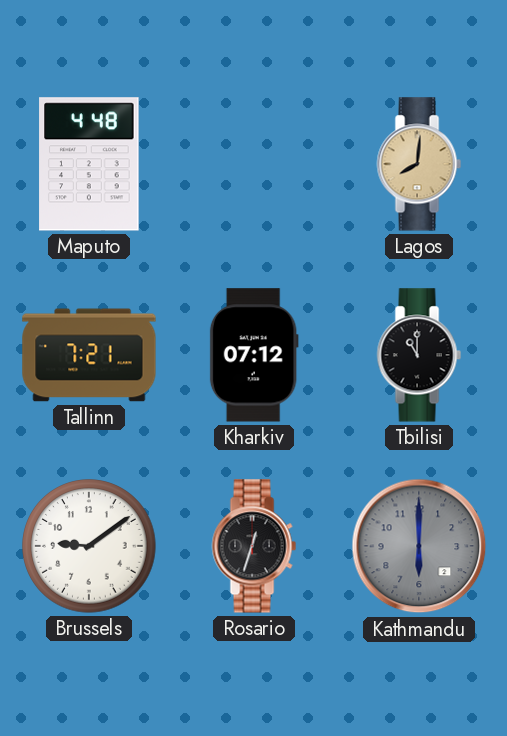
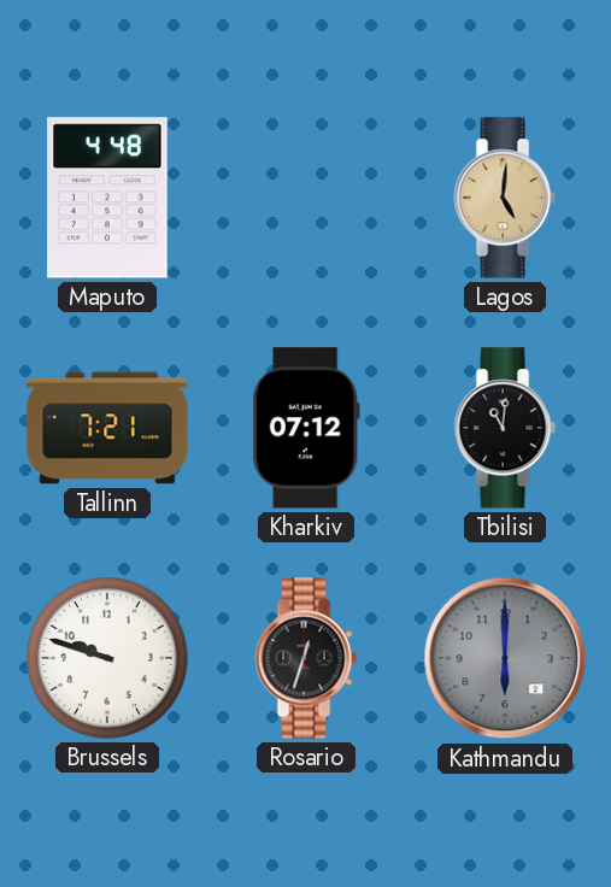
Lagos: 8:01 -> 5:01 (505, 198)
Tbilisi: 11:00 -> 11:01 (505, 428)
Brussels: 9:09 -> 9:48 (107, 658)
